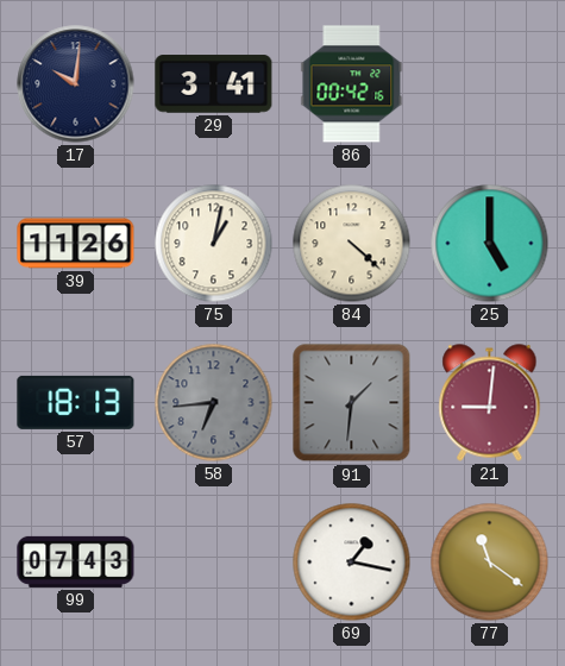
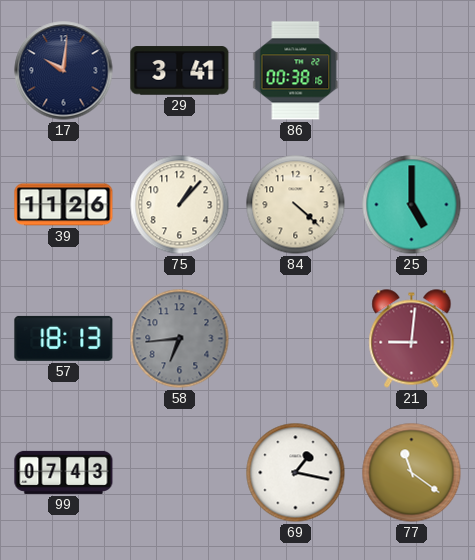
86: 00:42 -> 00:38 (296, 71)
75: 1:02 -> 1:07 (180, 205)
91: 1:31 -> none (352, 403)
